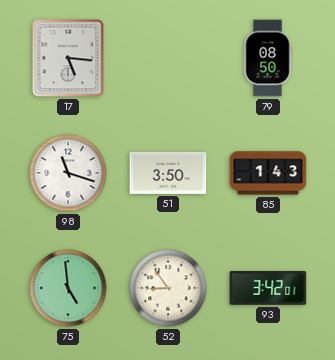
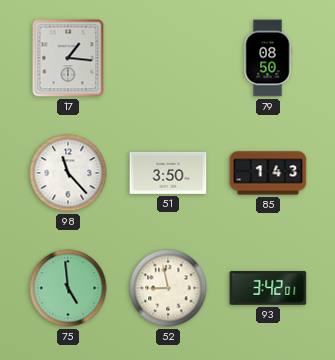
17: 5:16 -> 1:16 (68, 58)
98: 11:18 -> 11:23 (68, 173)
52: 8:54 -> 8:58 (168, 288)
